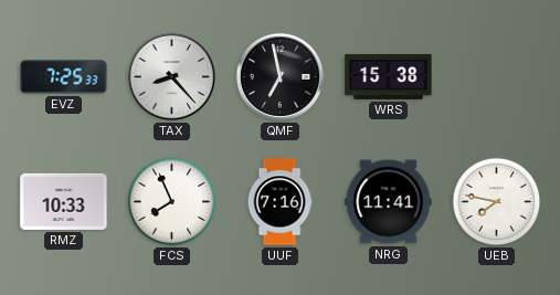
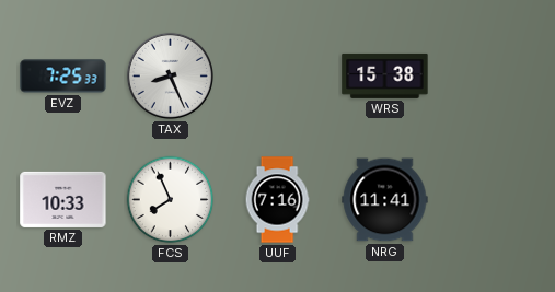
TAX: 8:23 -> 8:26 (170, 75)
QMF: 6:58 -> none (279, 76)
UEB: 7:47 -> none (497, 202)
